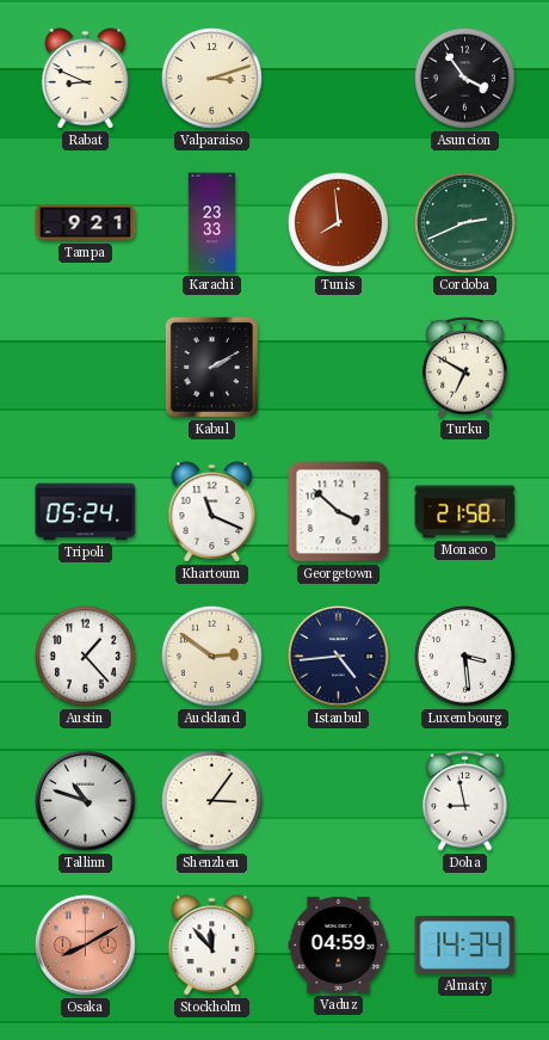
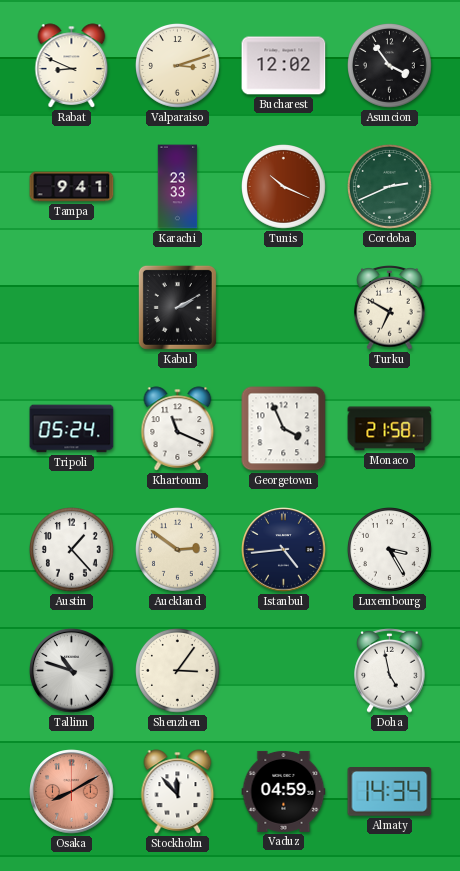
Bucharest: none -> 12:02 (284, 66)
Tampa: 9:21 -> 9:41 (72, 187)
Tunis: 7:59 -> 10:19 (284, 187)
Georgetown: 3:52 -> 3:56 (284, 429)
Luxembourg: 3:29 -> 3:25 (390, 550)
Doha: 8:58 -> 4:58 (390, 671)
